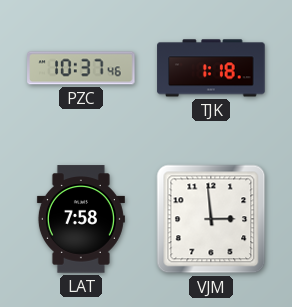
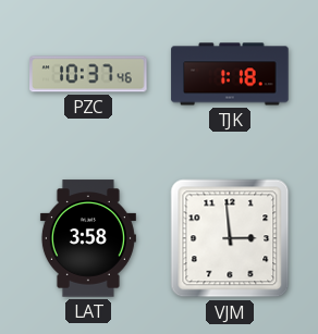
LAT: 7:58 -> 3:58 (88, 238)
